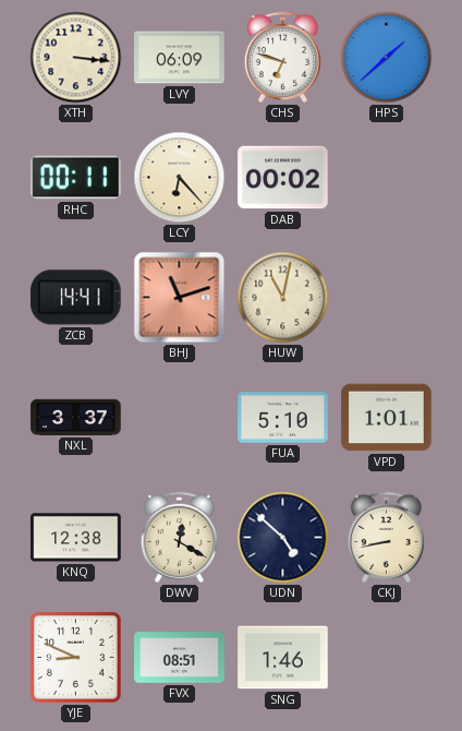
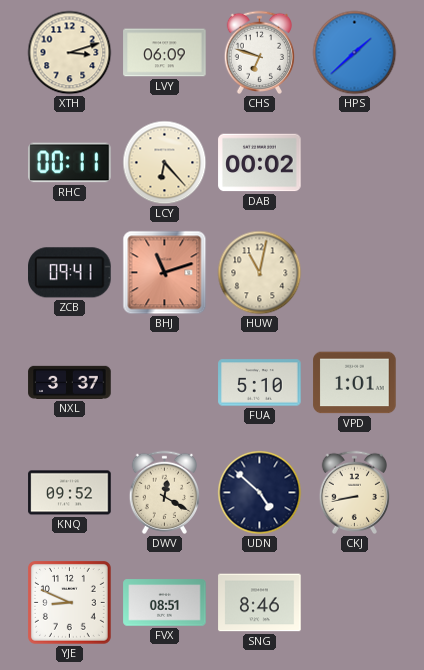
XTH: 3:16 -> 3:12 (70, 53)
ZCB: 14:41 -> 09:41 (70, 273)
KNQ: 12:38 -> 09:52 (70, 493)
SNG: 1:46 -> 8:46 (260, 603)
